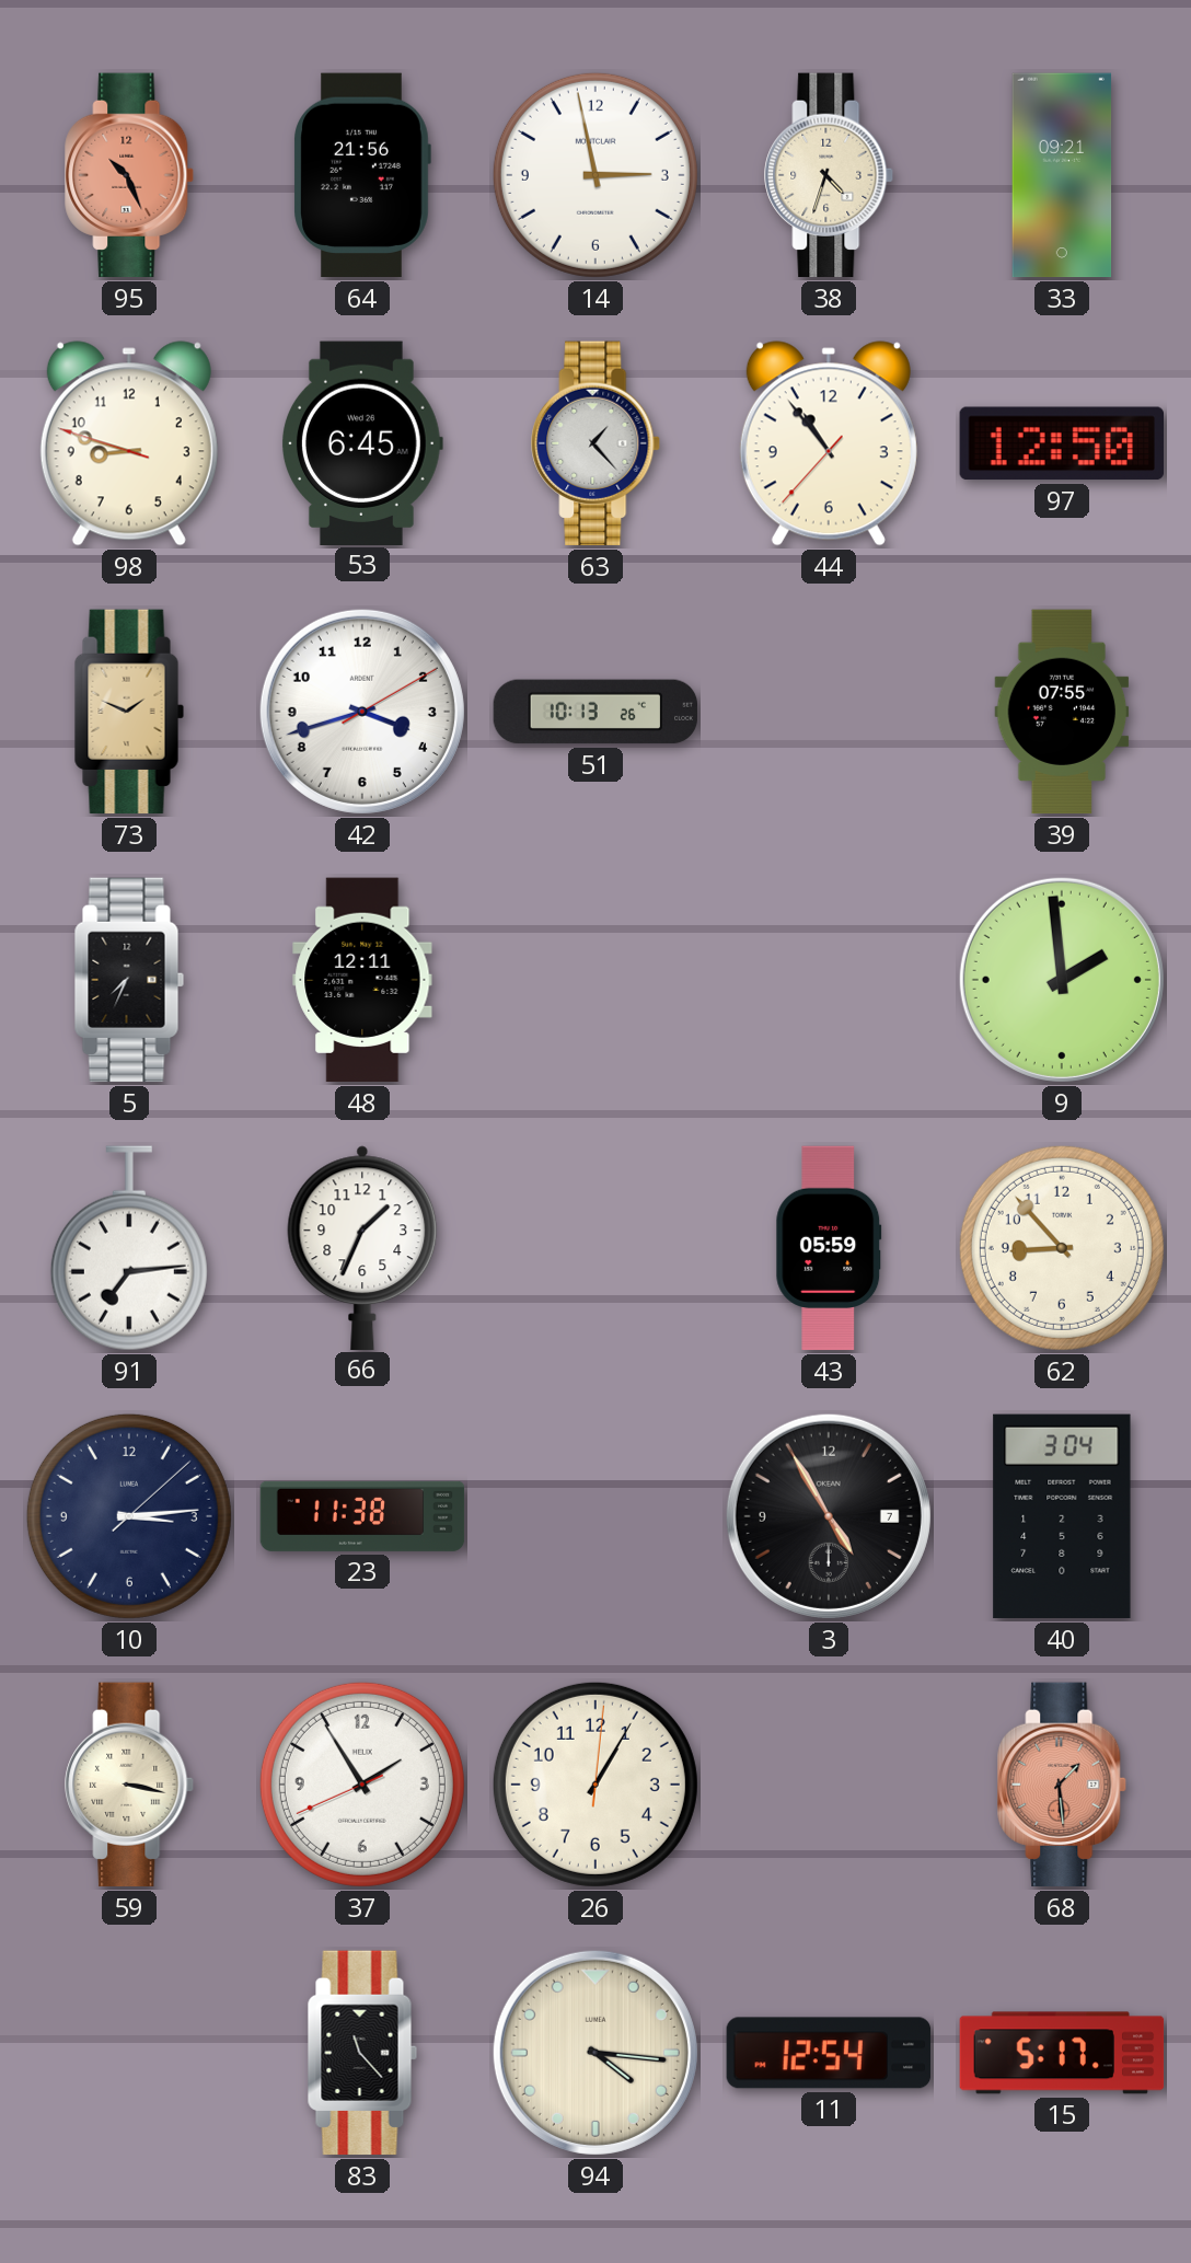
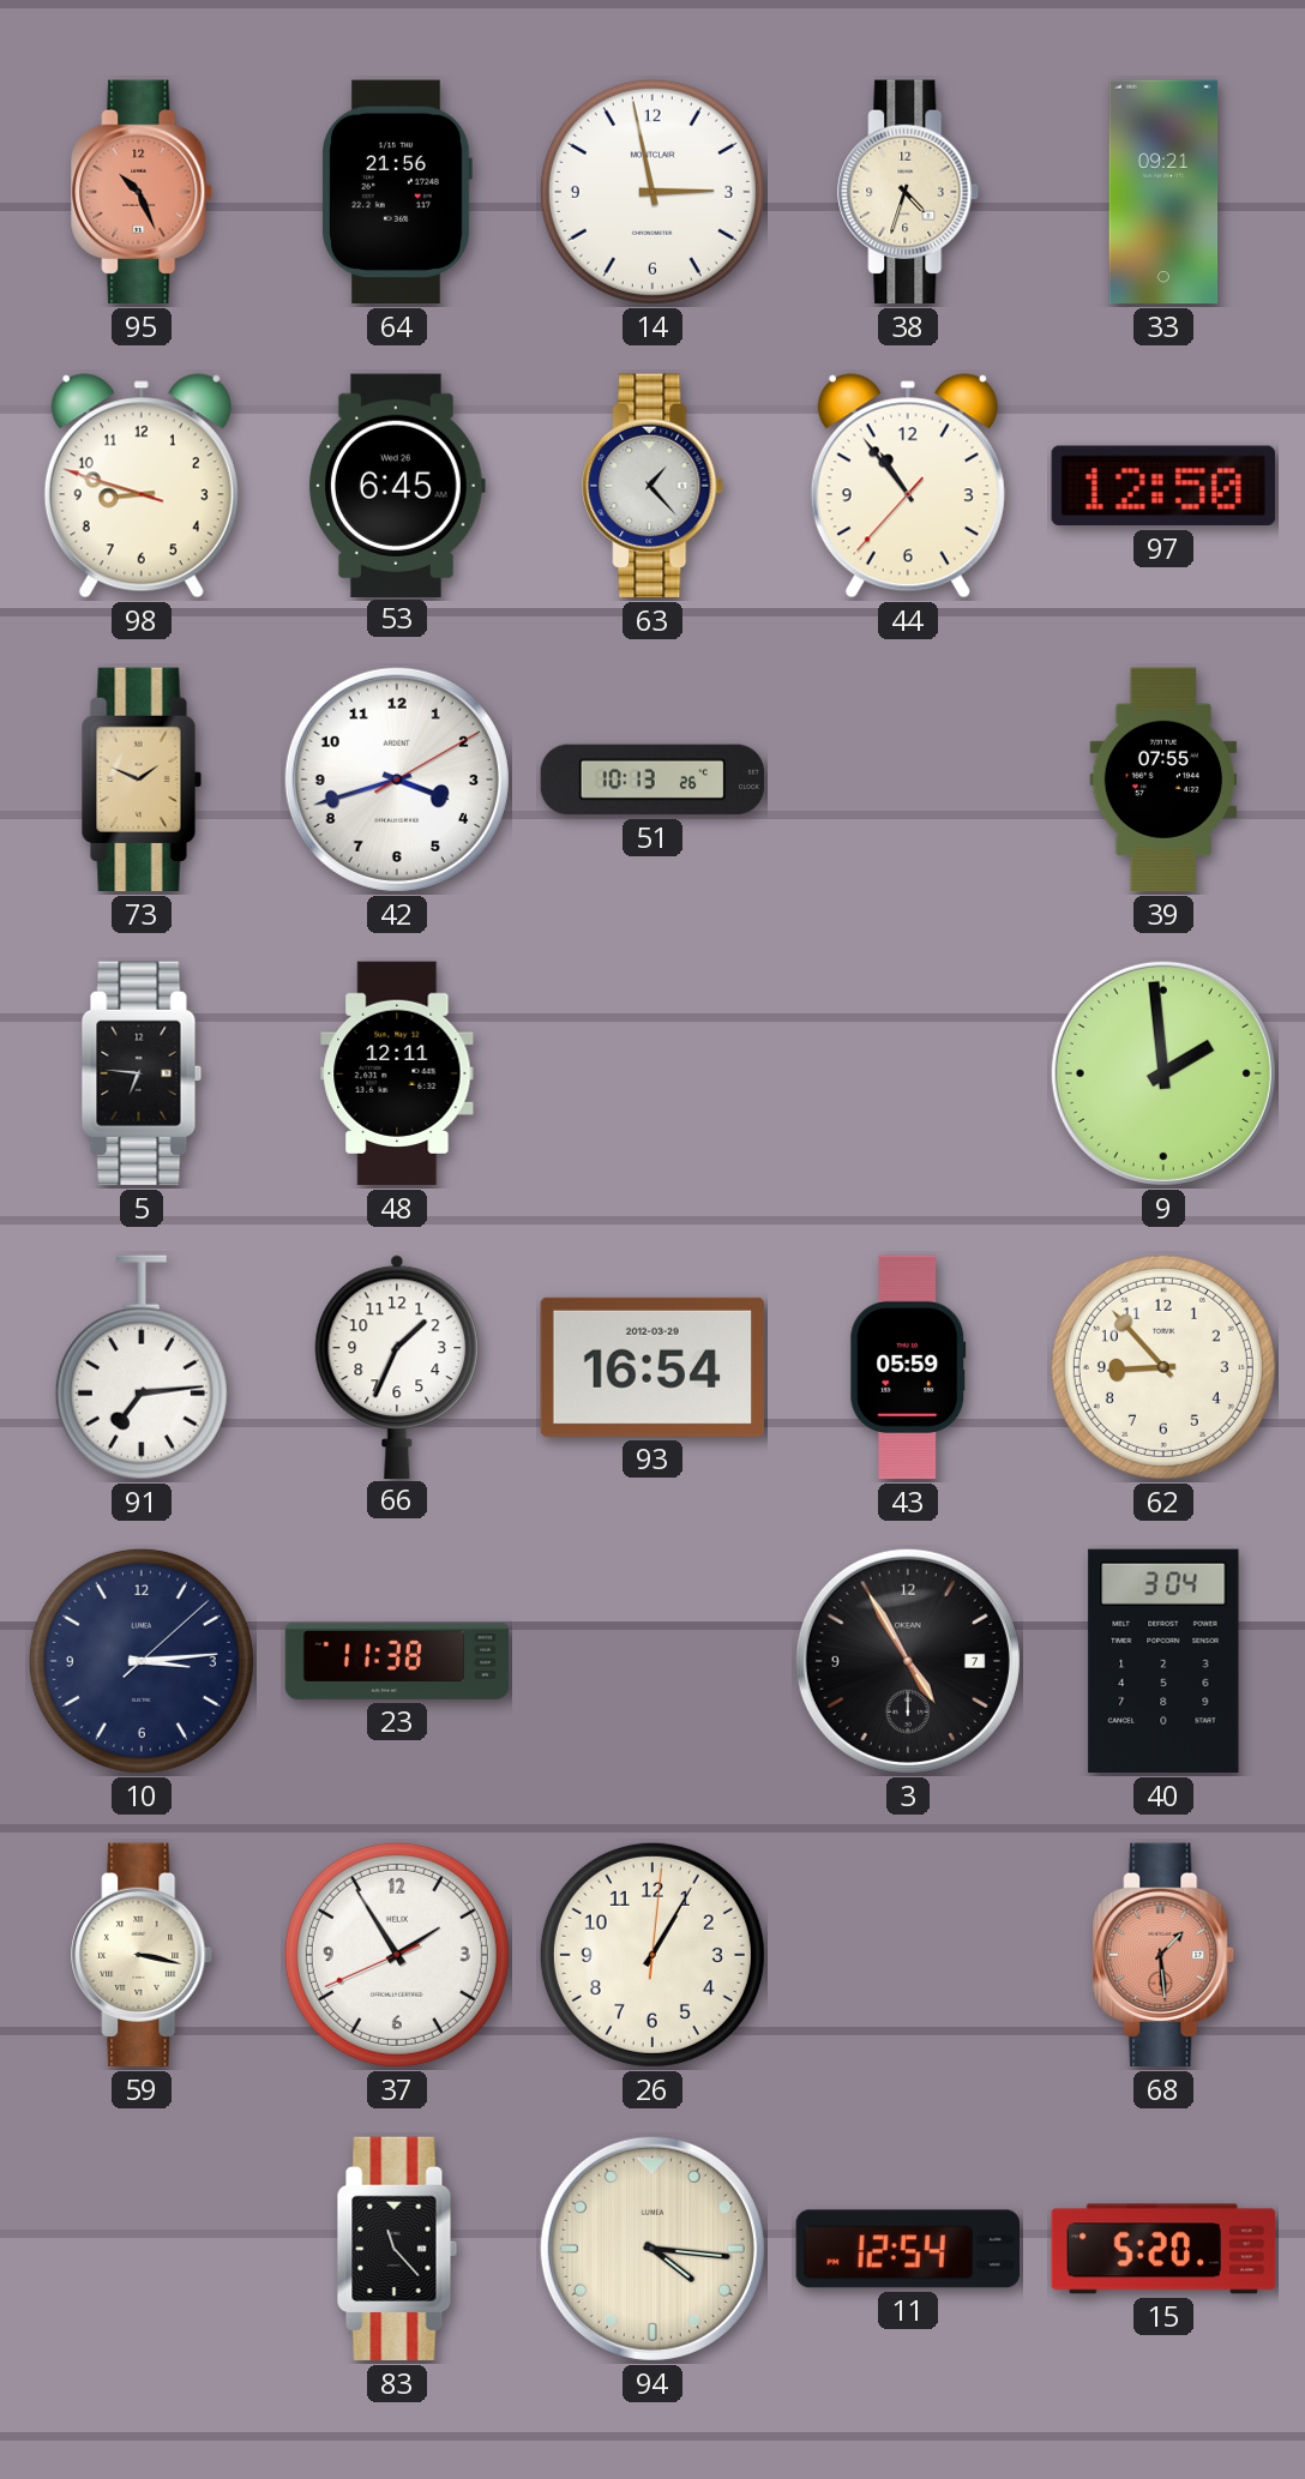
5: 7:34 -> 6:46 (142, 1073)
93: none -> 16:54 (652, 1367)
15: 5:17 -> 5:20 (1163, 2249)
